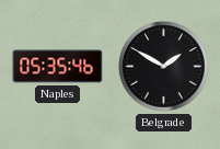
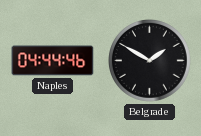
Naples: 05:35 -> 04:44 (53, 61)
